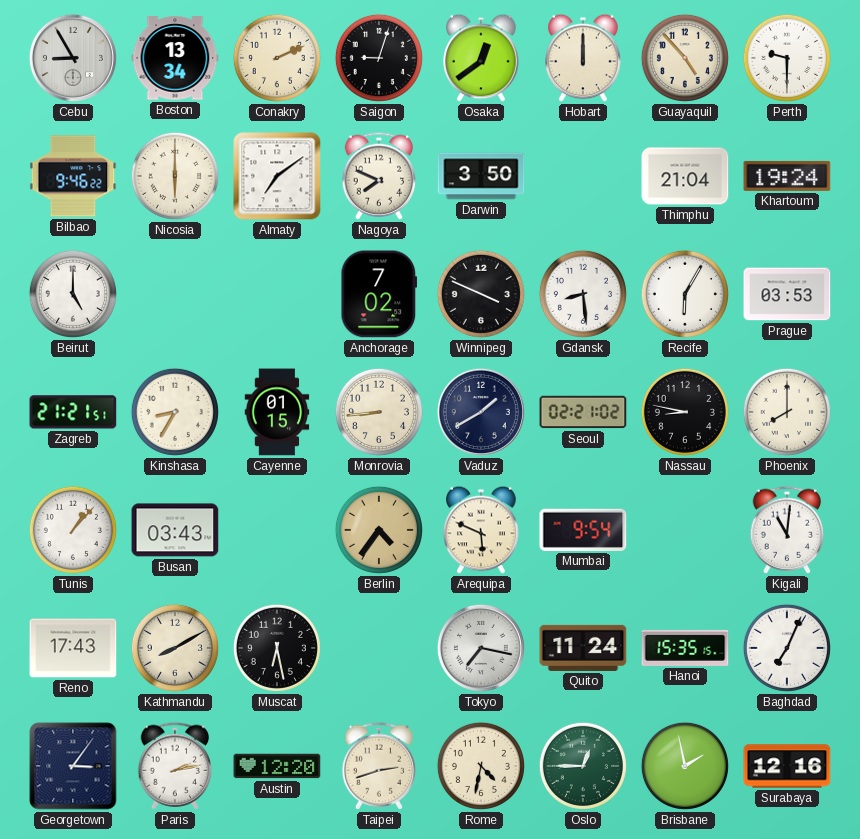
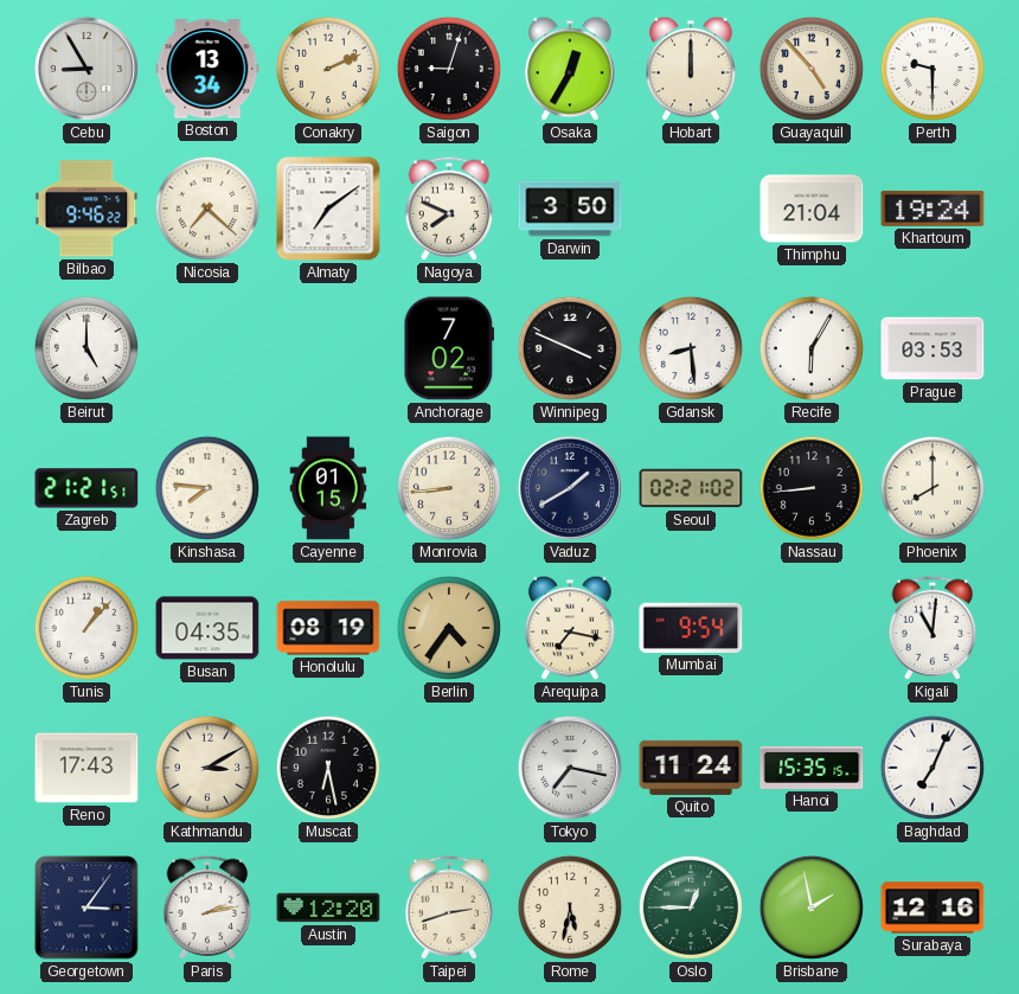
Osaka: 12:39 -> 12:35 (570, 69)
Nicosia: 6:00 -> 7:22 (207, 209)
Kinshasa: 8:35 -> 7:46 (207, 488)
Nassau: 8:47 -> 8:44 (812, 488)
Busan: 03:43 -> 04:35 (207, 628)
Honolulu: none -> 08:19 (328, 628)
Arequipa: 5:49 -> 7:17 (570, 628)
Kathmandu: 8:10 -> 3:10 (207, 768)
Rome: 4:32 -> 5:32 (570, 908)
